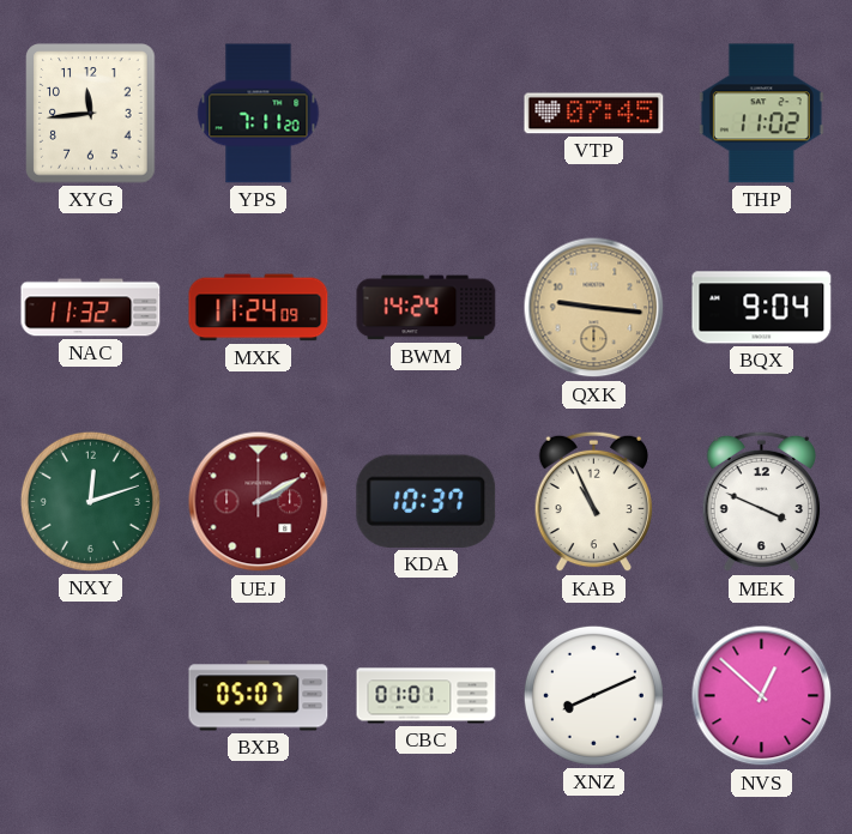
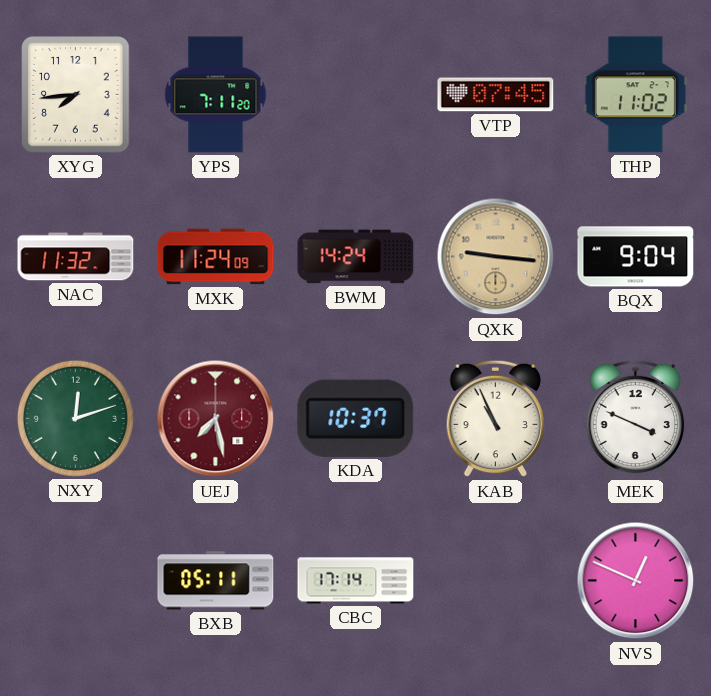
XYG: 11:44 -> 7:44 (76, 95)
UEJ: 2:10 -> 7:28 (216, 419)
BXB: 05:07 -> 05:11 (216, 581)
CBC: 01:01 -> 17:14 (356, 581)
XNZ: 8:11 -> none (593, 695)
NVS: 12:52 -> 12:49 (636, 581)
